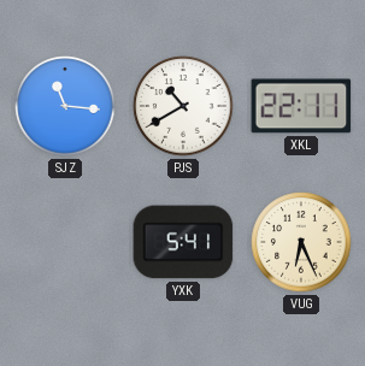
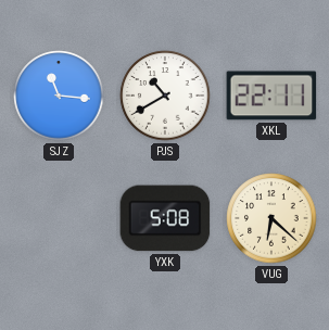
YXK: 5:41 -> 5:08 (165, 218)
VUG: 6:26 -> 6:22 (271, 218)
